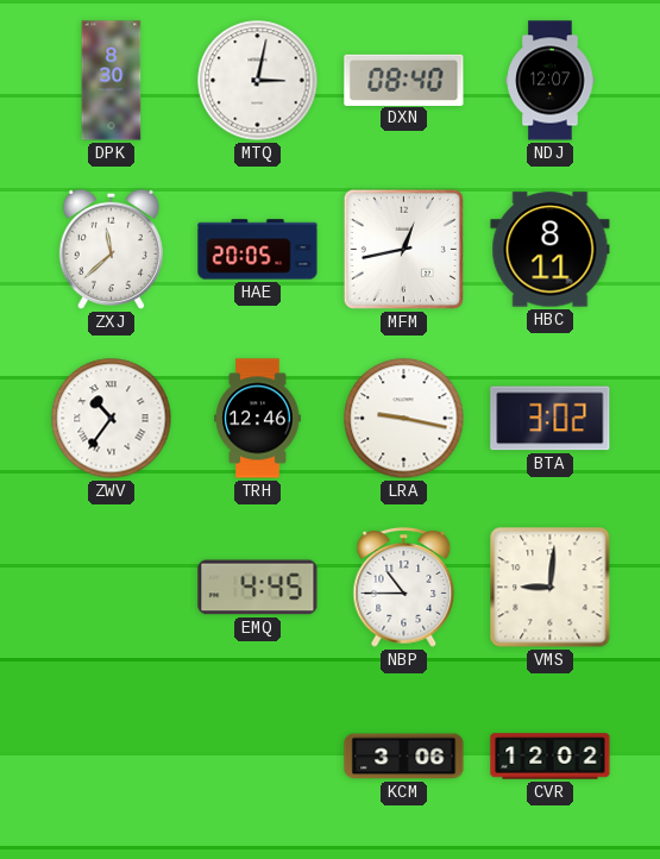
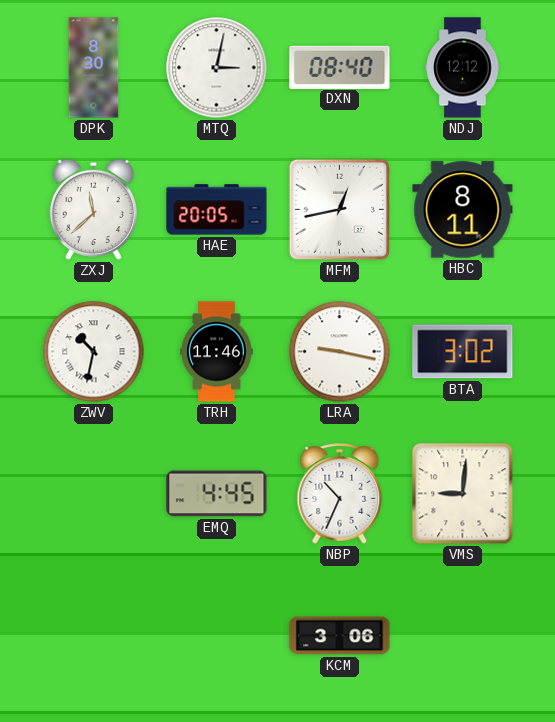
NDJ: 12:07 -> 12:12 (463, 68)
ZWV: 10:36 -> 10:32 (94, 352)
TRH: 12:46 -> 11:46 (217, 352)
NBP: 10:45 -> 10:34 (340, 494)
CVR: 12:02 -> none (551, 757)
